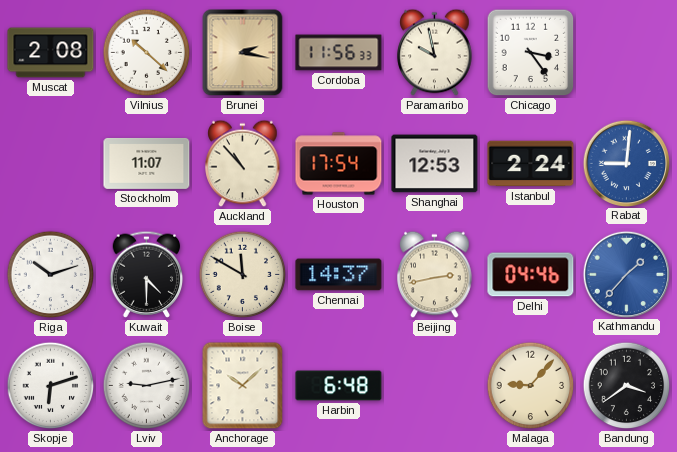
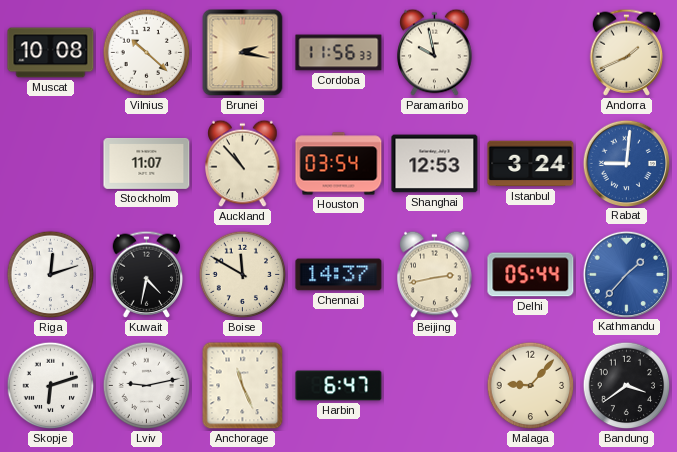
Muscat: 2:08 -> 10:08 (51, 53)
Chicago: 3:24 -> none (531, 53)
Andorra: none -> 1:41 (627, 52)
Houston: 17:54 -> 03:54 (339, 164)
Istanbul: 2:24 -> 3:24 (531, 164)
Riga: 10:12 -> 12:12 (51, 275)
Kuwait: 4:30 -> 4:32 (147, 274)
Delhi: 04:46 -> 05:44 (531, 275)
Anchorage: 10:08 -> 11:26 (243, 386)
Harbin: 6:48 -> 6:47 (339, 386)
